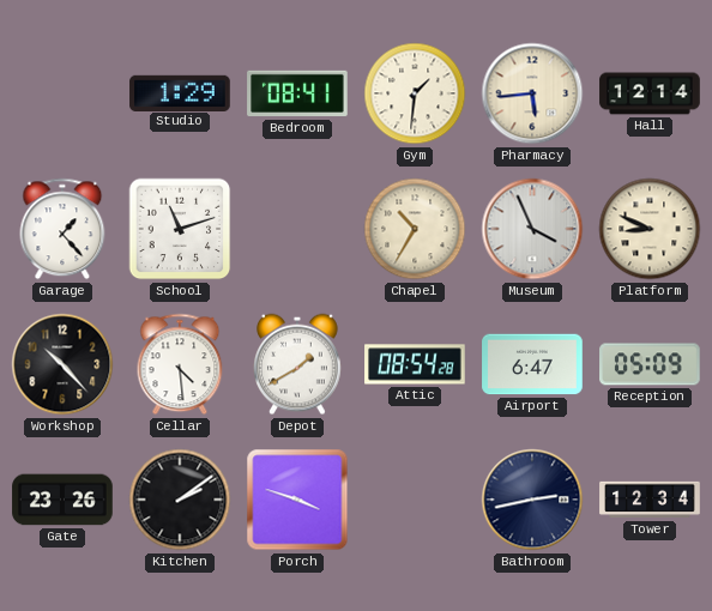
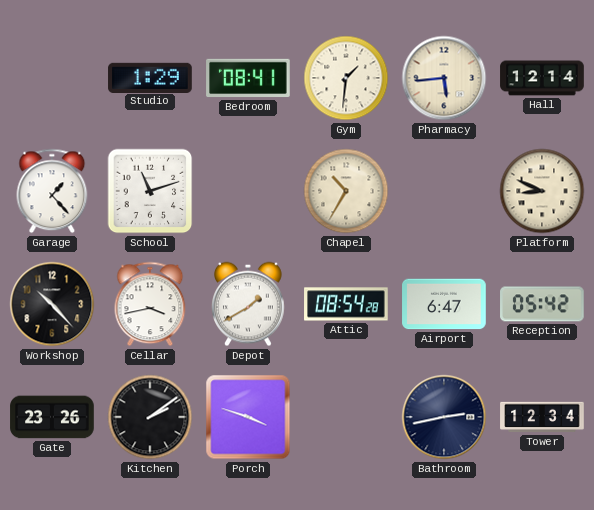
Museum: 3:56 -> none (532, 229)
Cellar: 4:29 -> 3:43 (150, 304)
Reception: 05:09 -> 05:42 (542, 304)
